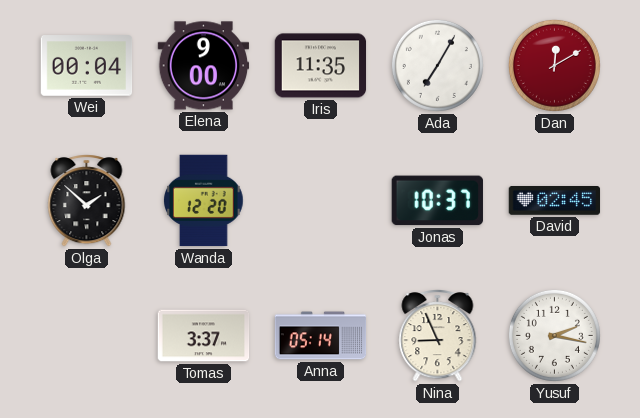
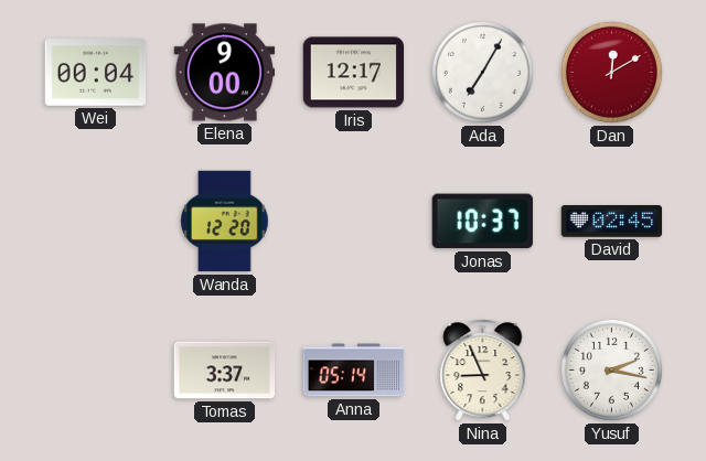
Iris: 11:35 -> 12:17 (354, 73)
Olga: 1:52 -> none (87, 201)
